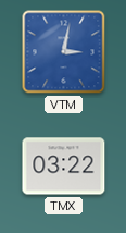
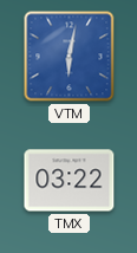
VTM: 3:02 -> 6:02 (70, 57)
